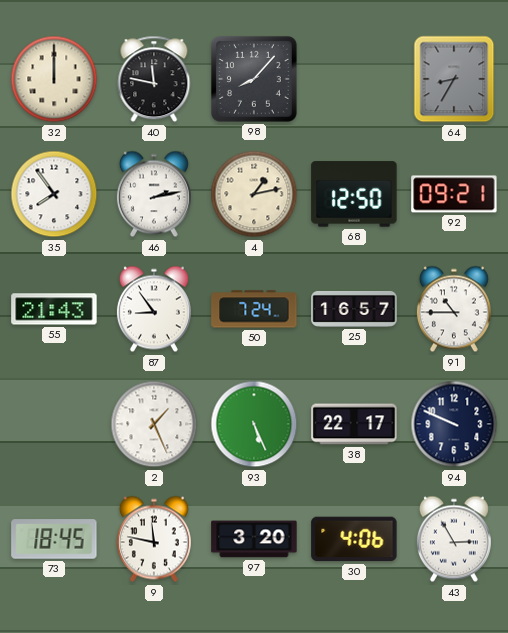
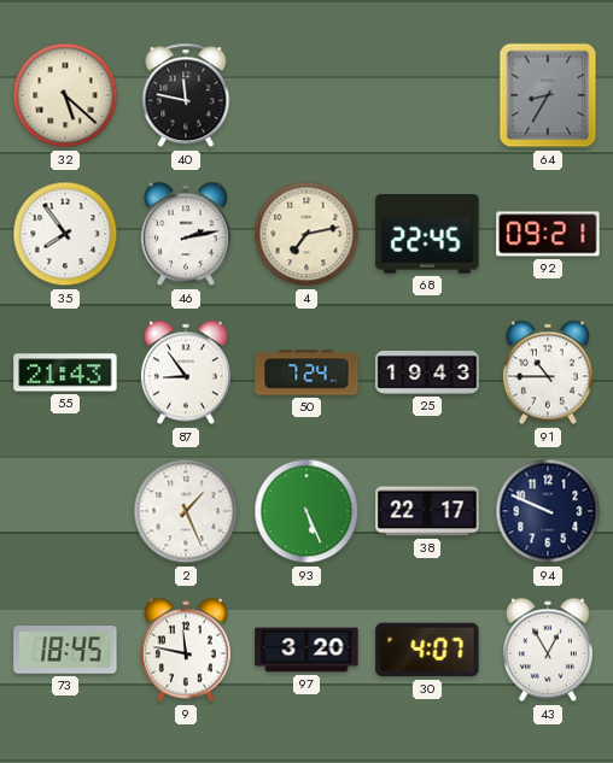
32: 12:00 -> 5:22 (65, 95)
98: 8:07 -> none (254, 79)
4: 1:13 -> 7:13 (306, 234)
68: 12:50 -> 22:45 (427, 234)
25: 16:57 -> 19:43 (427, 372)
30: 4:06 -> 4:07 (427, 650)
43: 2:55 -> 12:55 (548, 650)
